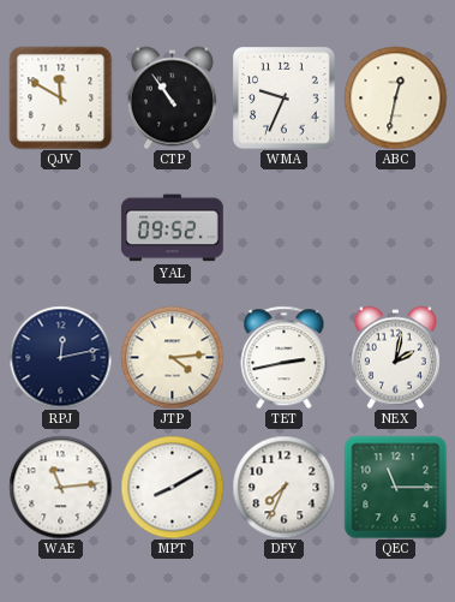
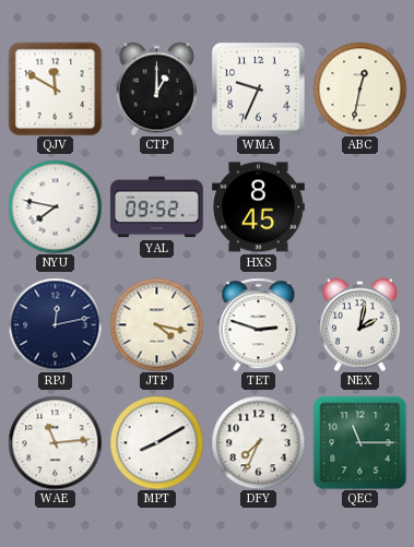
CTP: 10:54 -> 1:00 (156, 88)
NYU: none -> 7:47 (55, 206)
HXS: none -> 8:45 (259, 207)
JTP: 4:14 -> 4:17 (156, 324)
TET: 2:43 -> 2:48 (259, 324)
